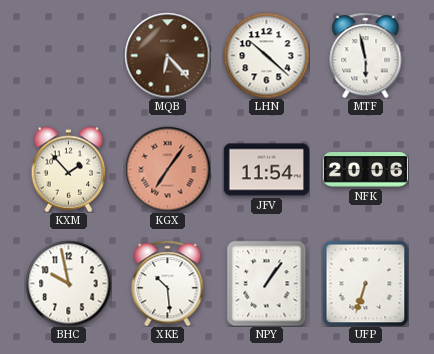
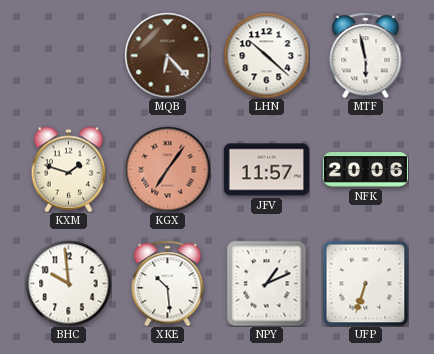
KXM: 1:53 -> 1:48 (69, 169)
JFV: 11:54 -> 11:57 (266, 170)
BHC: 9:58 -> 9:59 (68, 283)
NPY: 1:06 -> 1:11 (267, 283)
